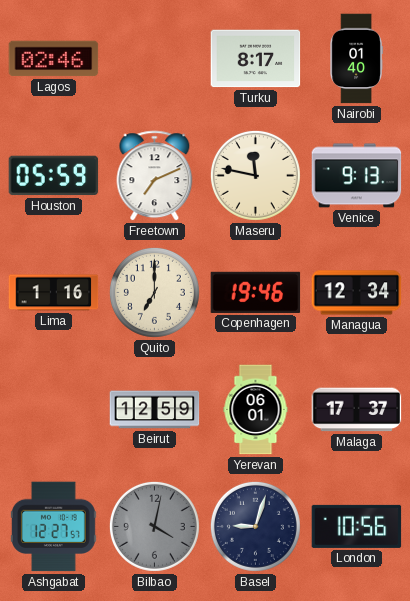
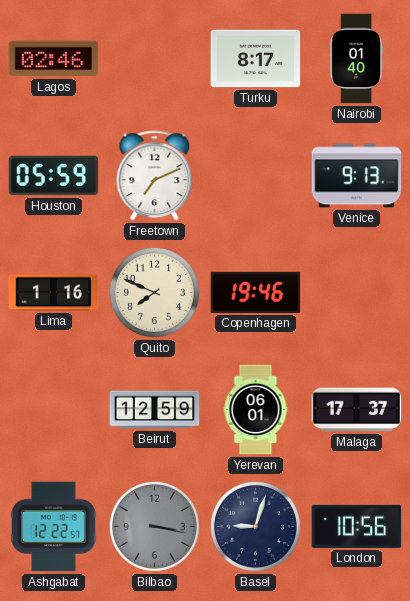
Maseru: 11:47 -> none (255, 175)
Quito: 7:00 -> 7:49 (154, 292)
Managua: 12:34 -> none (357, 293)
Ashgabat: 12:27 -> 12:22 (53, 527)
Bilbao: 4:02 -> 3:17 (154, 526)
